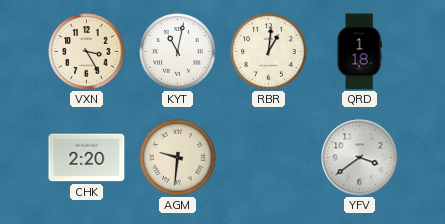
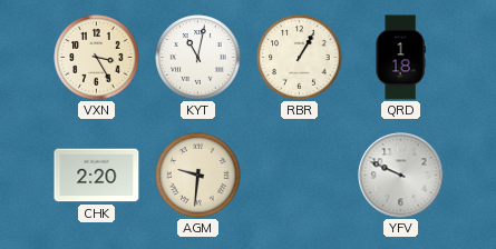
RBR: 1:01 -> 1:05 (300, 58)
YFV: 3:39 -> 9:49 (401, 176)
